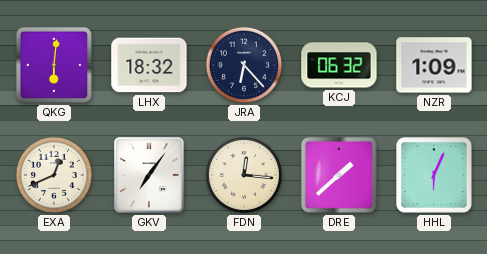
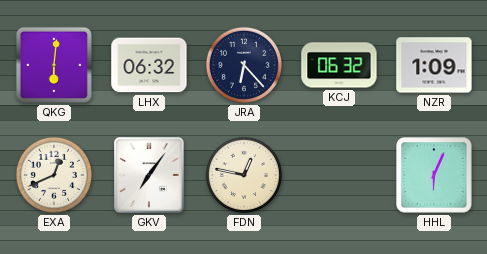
LHX: 18:32 -> 06:32 (149, 65)
FDN: 12:16 -> 12:47 (244, 175)
DRE: 1:38 -> none (339, 175)
